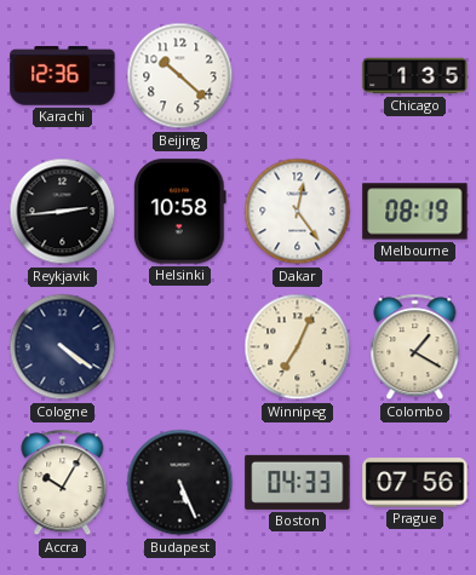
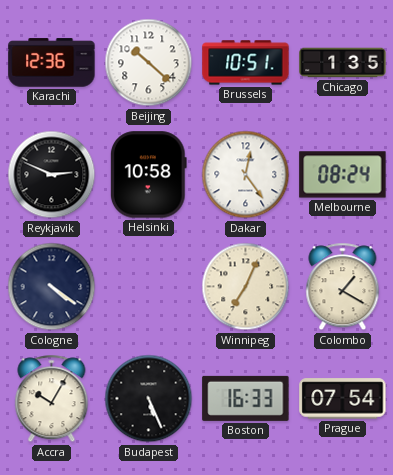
Brussels: none -> 10:51 (246, 63)
Reykjavik: 2:44 -> 2:49 (52, 175)
Melbourne: 08:19 -> 08:24 (343, 175)
Boston: 04:33 -> 16:33 (246, 398)
Prague: 07:56 -> 07:54 (343, 399)
